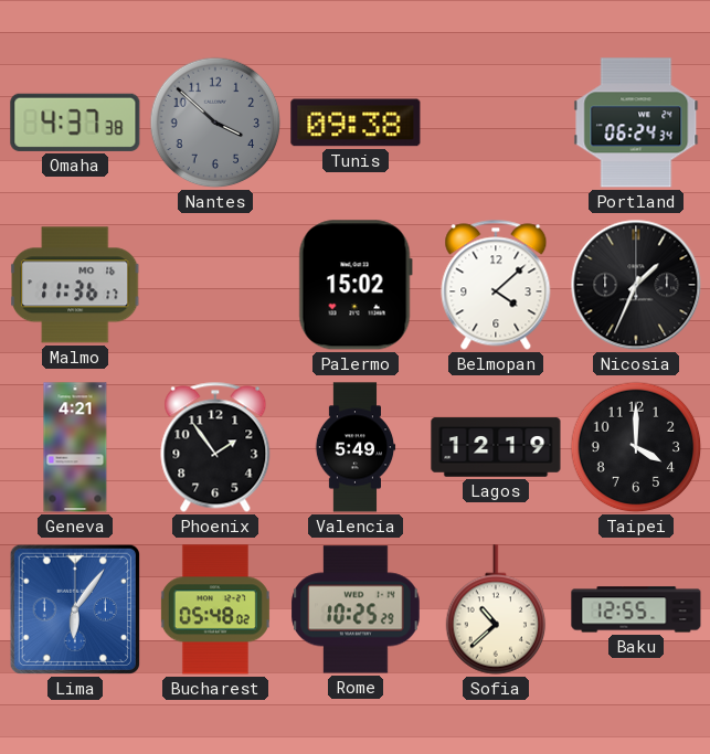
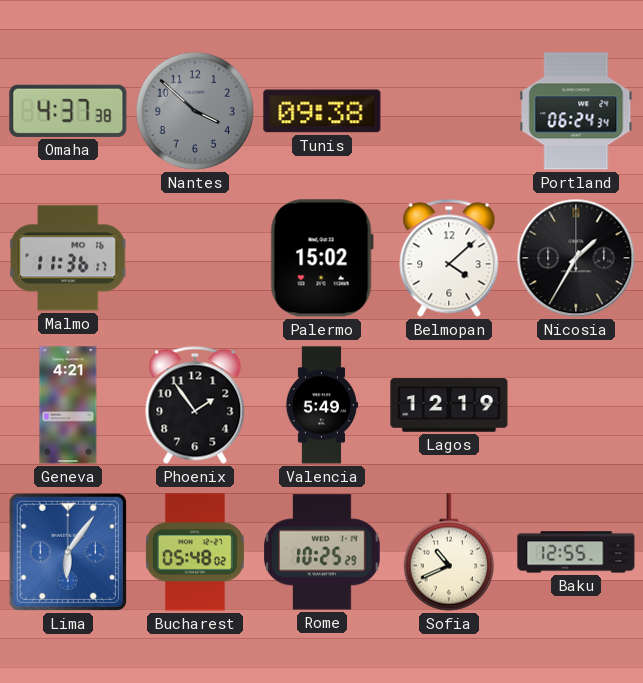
Nicosia: 1:34 -> 1:35 (576, 258)
Taipei: 4:00 -> none (636, 447)
Sofia: 10:38 -> 10:41 (449, 552)
